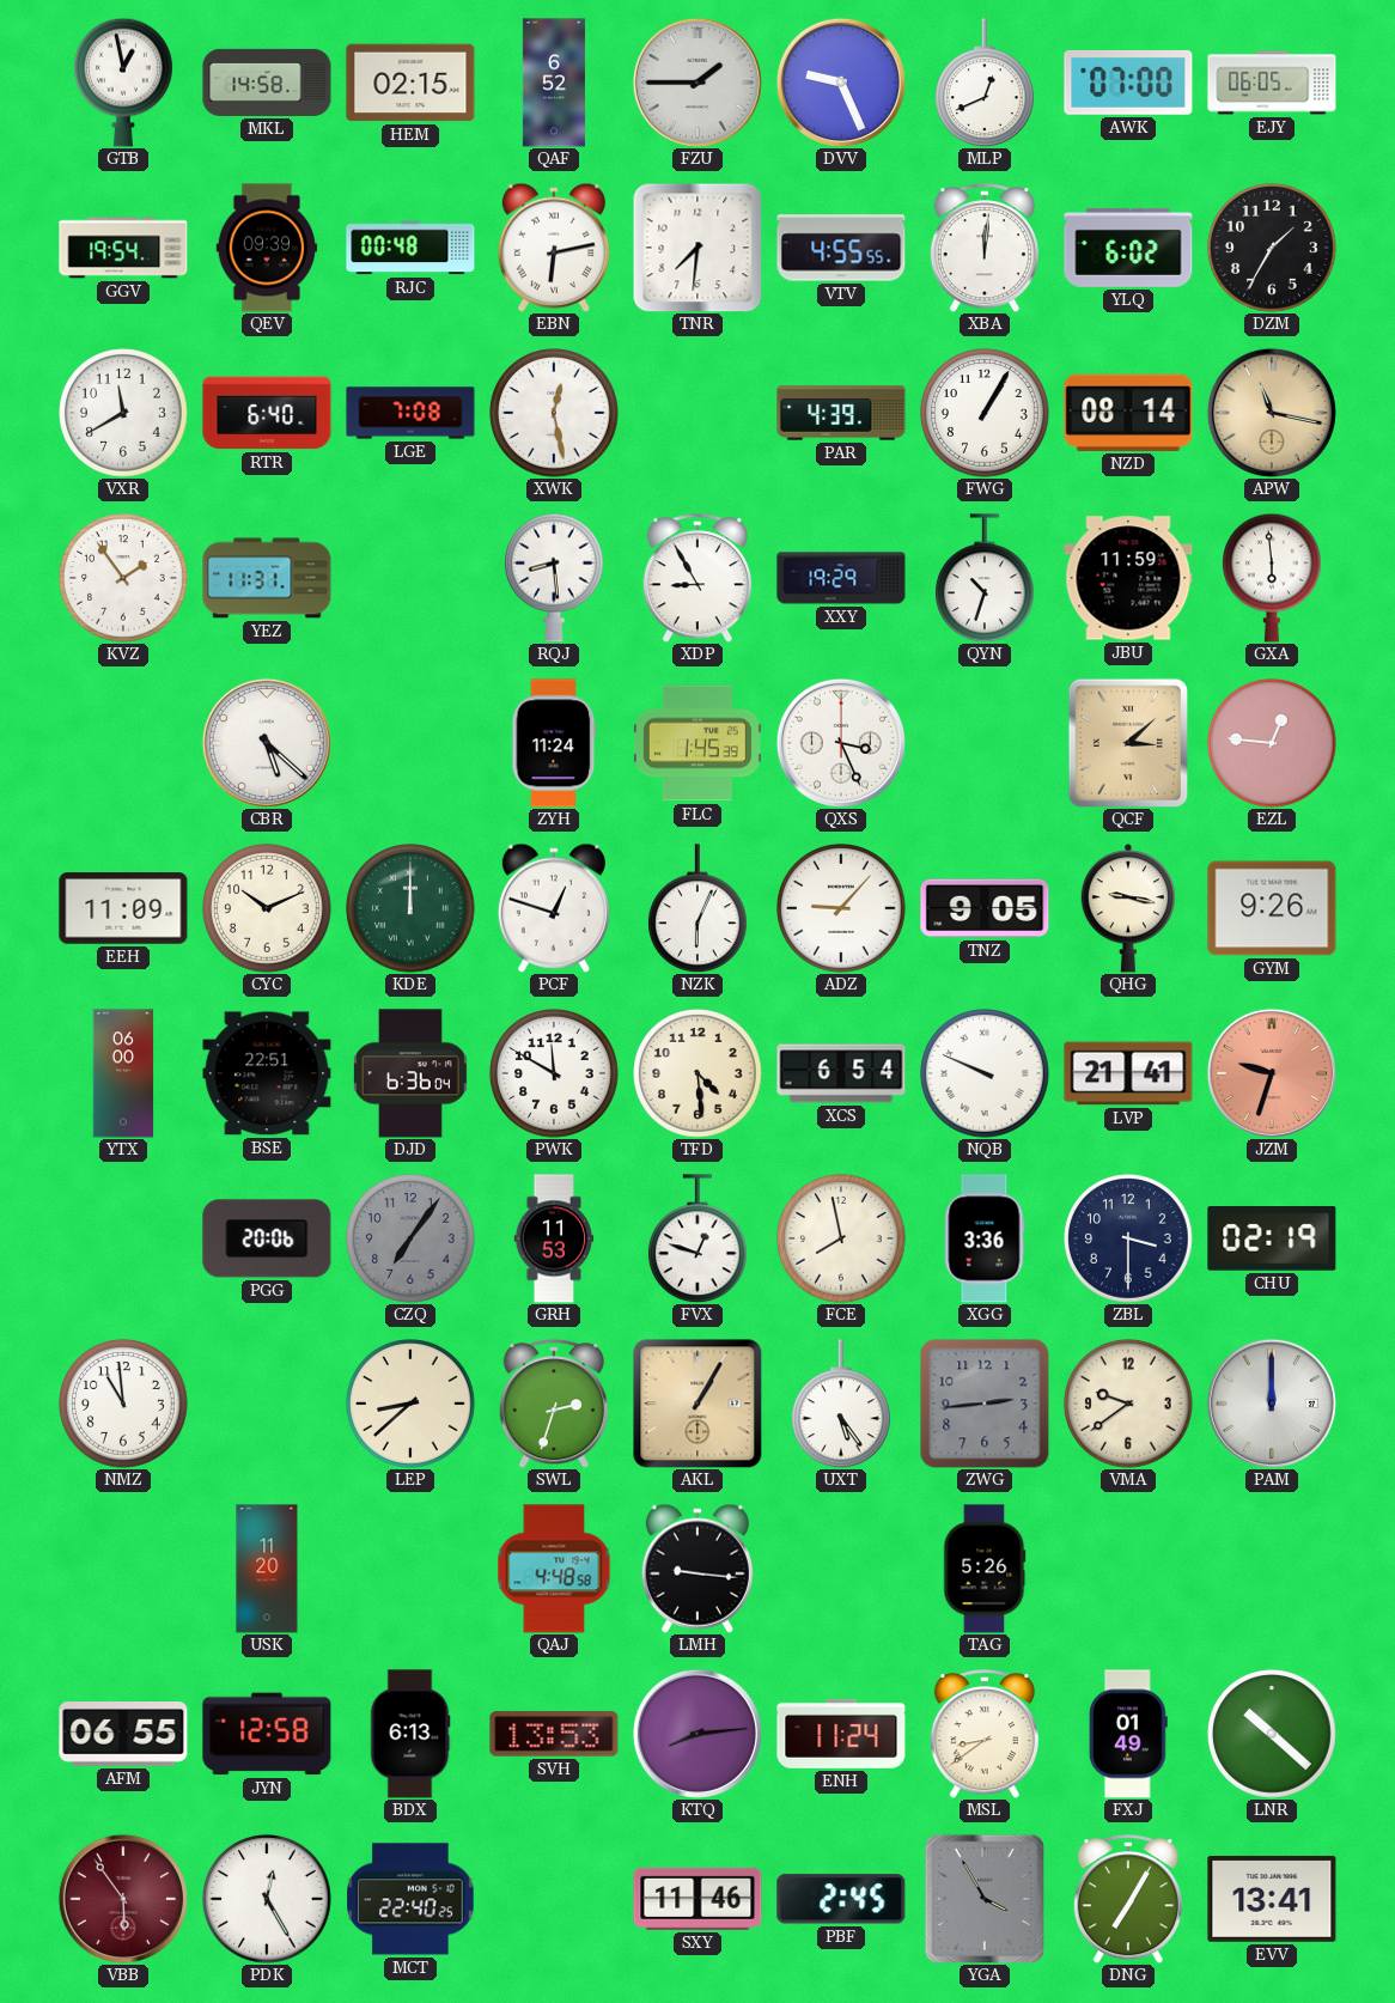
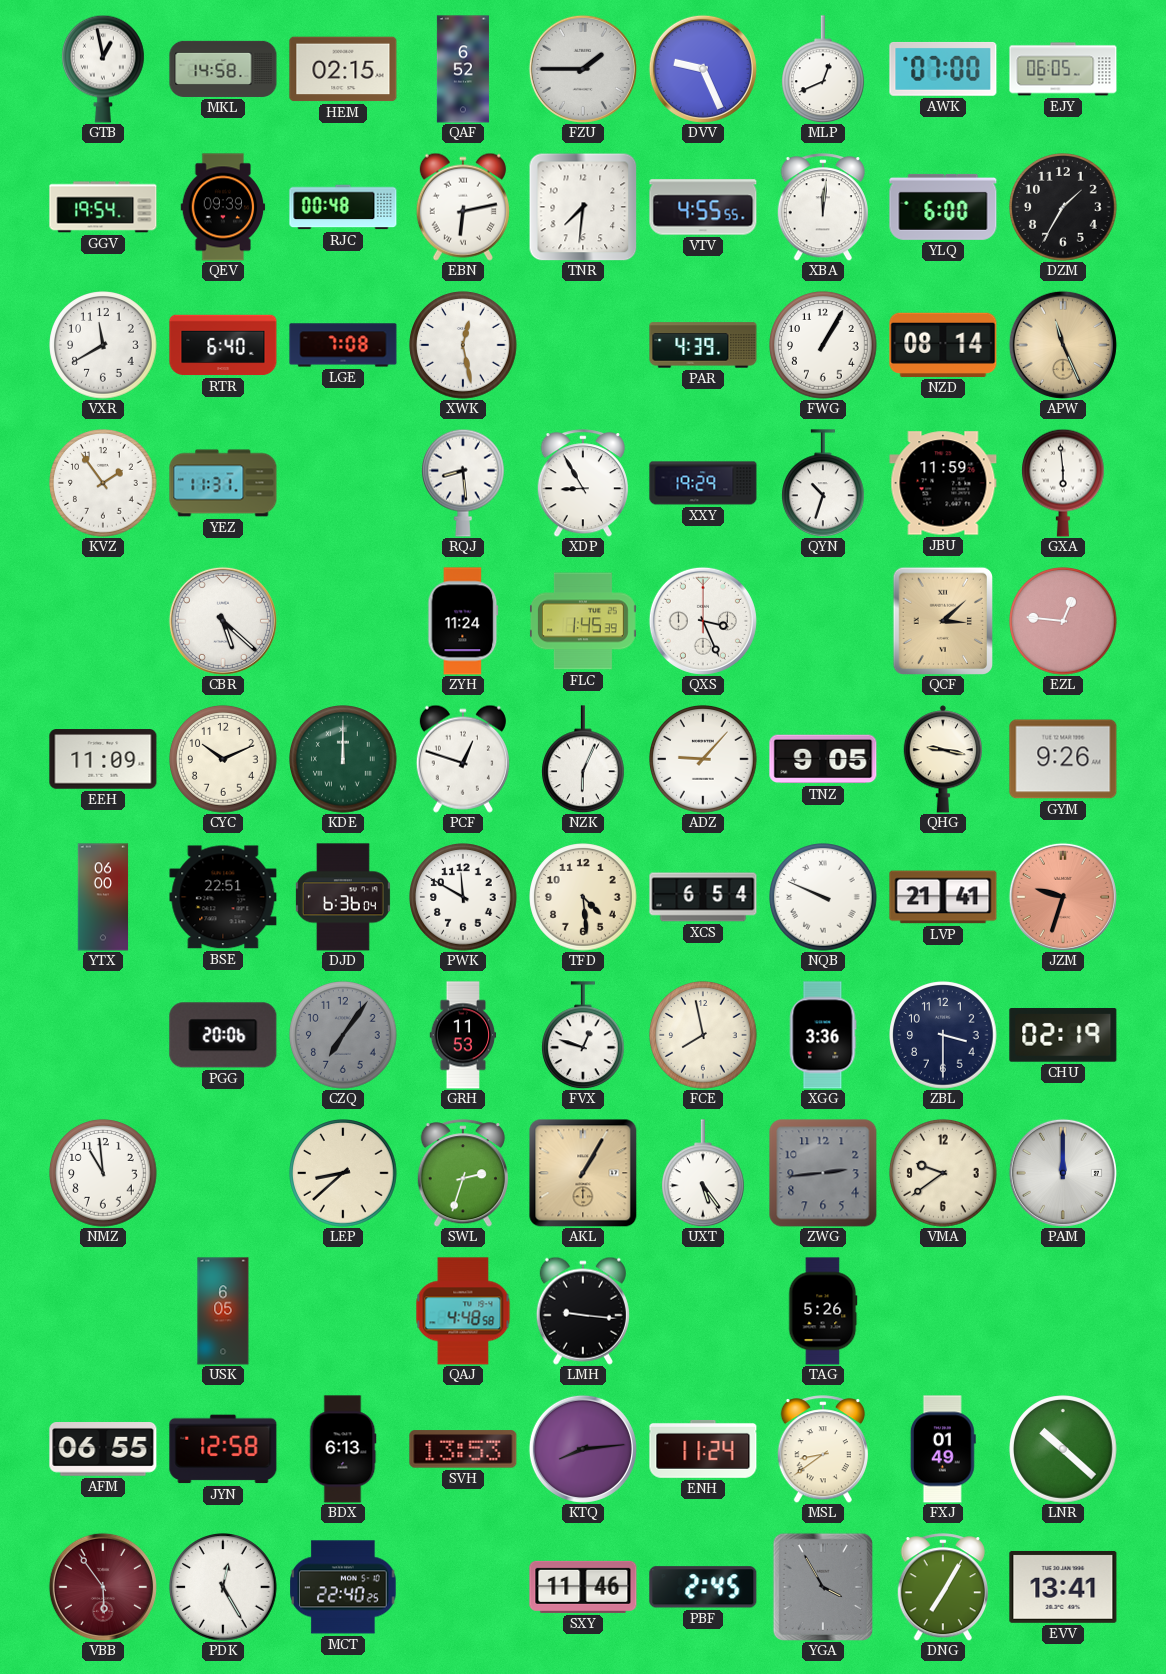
YLQ: 6:02 -> 6:00 (943, 207)
APW: 11:17 -> 11:26 (1063, 345)
USK: 11:20 -> 6:05 (223, 1311)
